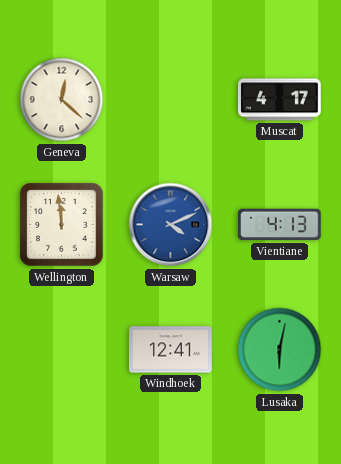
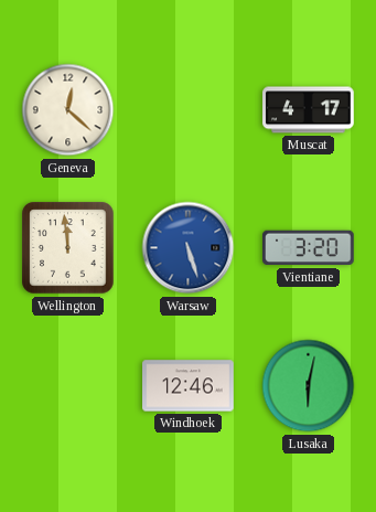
Warsaw: 4:11 -> 5:27 (189, 248)
Vientiane: 4:13 -> 3:20 (309, 248)
Windhoek: 12:41 -> 12:46 (189, 386)
